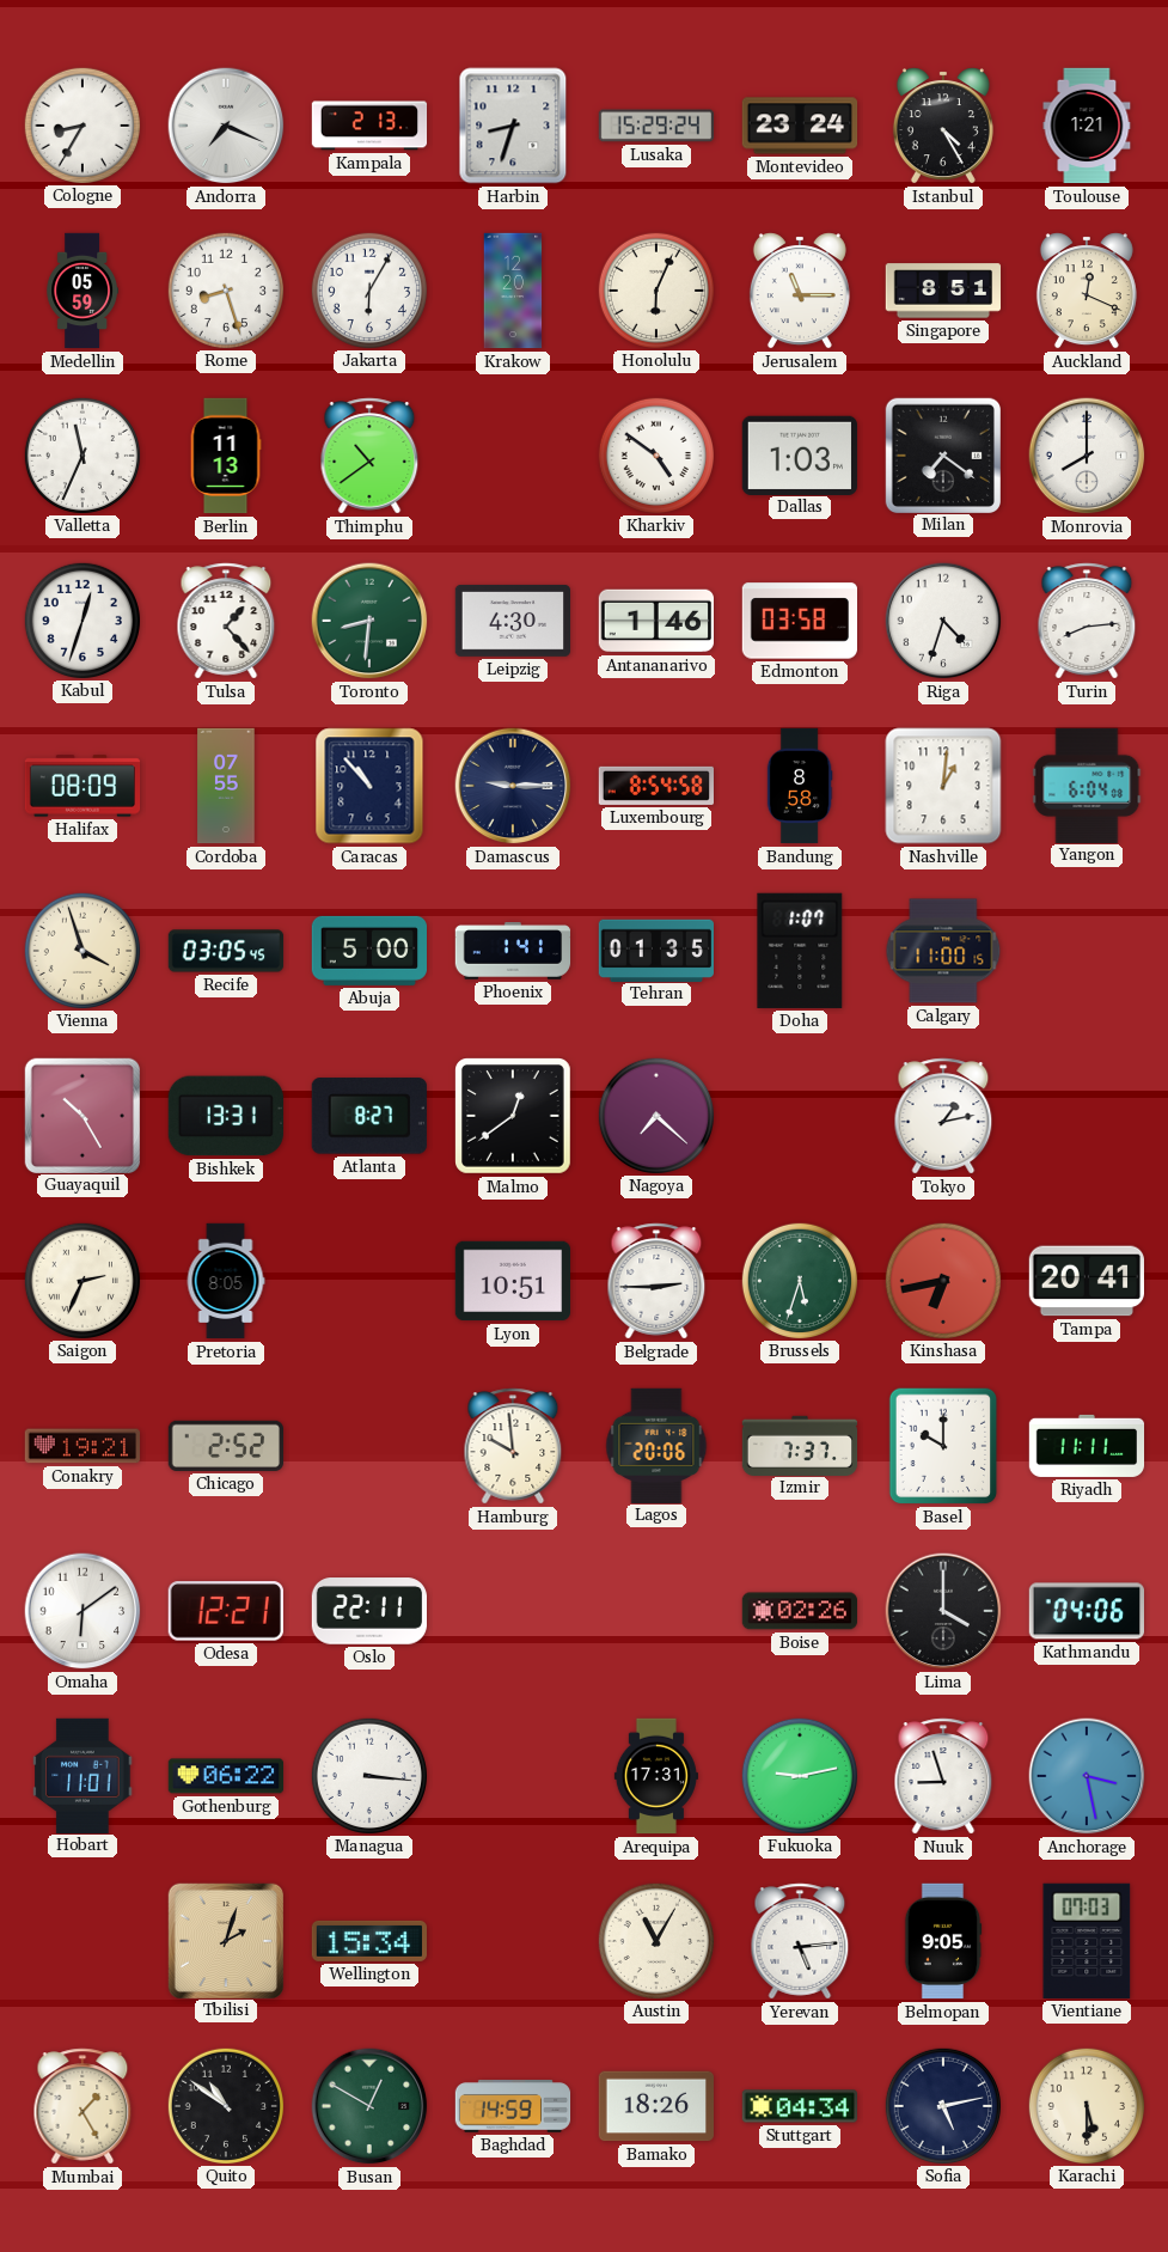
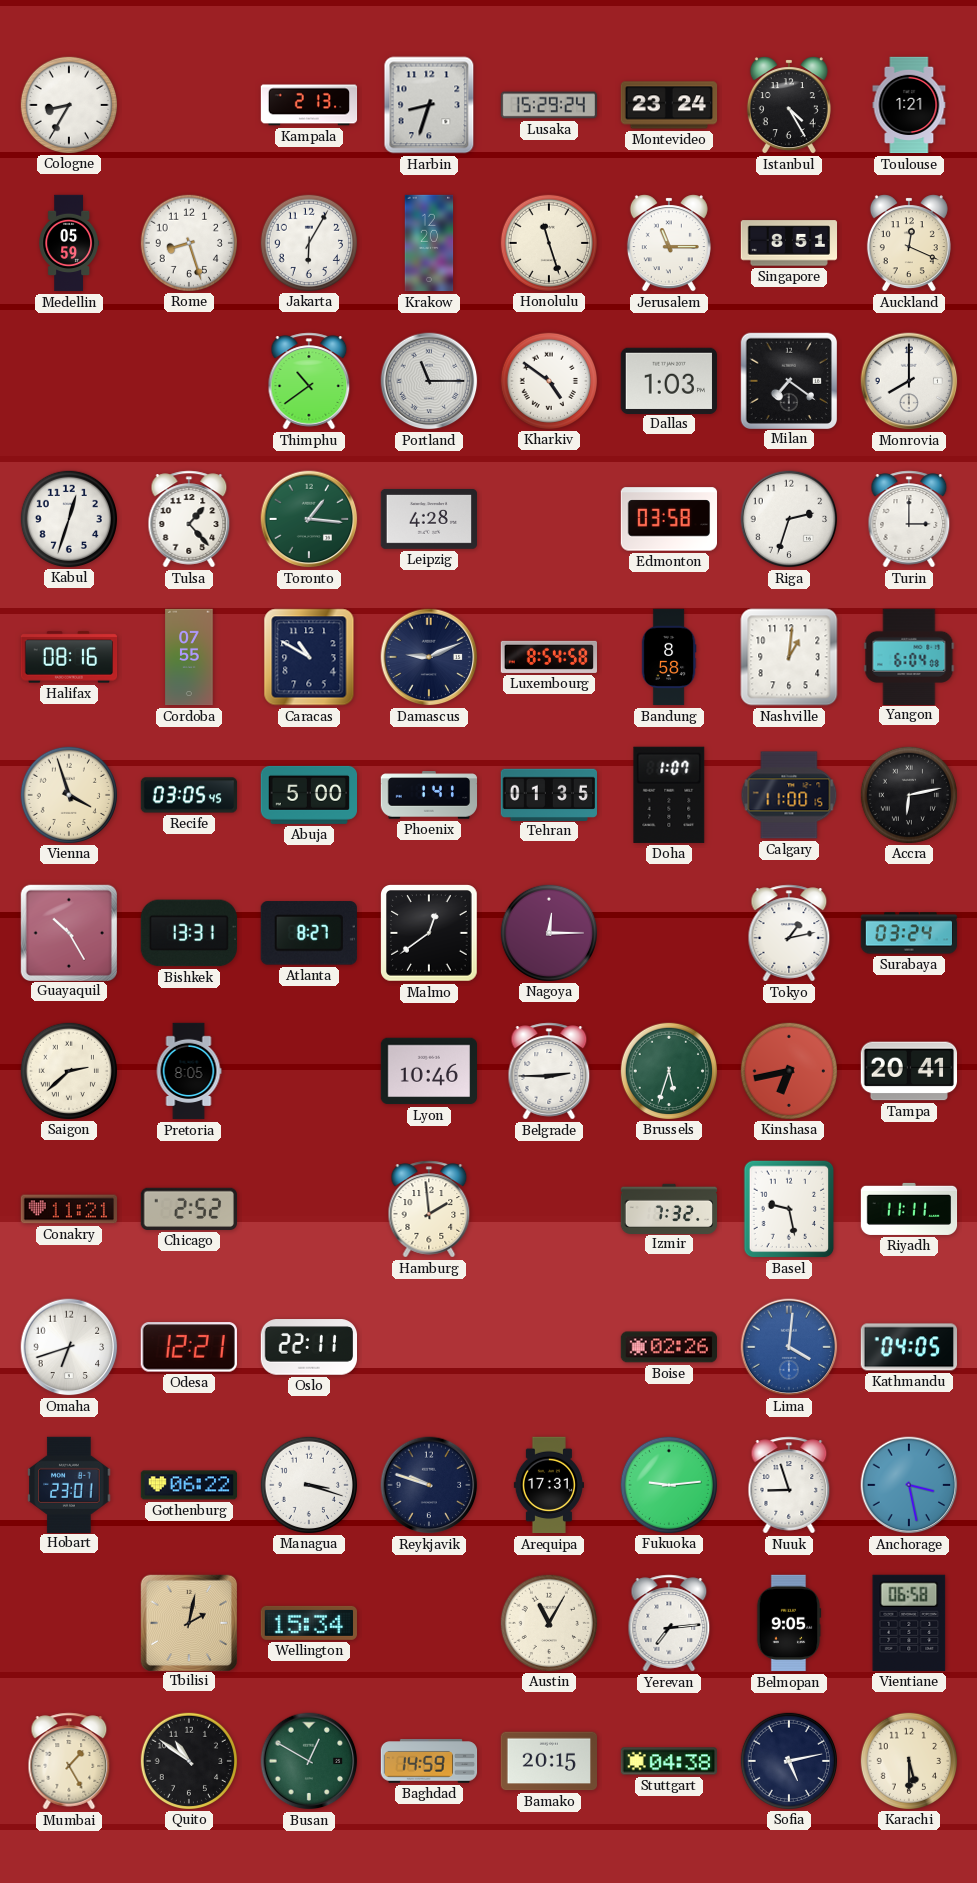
Andorra: 7:19 -> none (226, 126)
Honolulu: 6:04 -> 11:27 (548, 242)
Valletta: 11:34 -> none (81, 454)
Berlin: 11:13 -> none (226, 456)
Portland: none -> 11:15 (429, 381)
Toronto: 8:31 -> 1:16 (309, 519)
Leipzig: 4:30 -> 4:28 (428, 519)
Antananarivo: 1:46 -> none (655, 621)
Riga: 4:33 -> 2:33 (789, 519)
Turin: 8:14 -> 3:00 (909, 519)
Halifax: 08:09 -> 08:16 (69, 657)
Caracas: 10:53 -> 10:50 (309, 657)
Damascus: 9:15 -> 9:11 (429, 657)
Accra: none -> 6:13 (908, 794)
Nagoya: 7:22 -> 12:15 (548, 932)
Surabaya: none -> 03:24 (909, 933)
Saigon: 2:34 -> 2:38 (68, 1070)
Lyon: 10:51 -> 10:46 (428, 1071)
Conakry: 19:21 -> 11:21 (69, 1209)
Hamburg: 9:59 -> 1:59 (429, 1209)
Lagos: 20:06 -> none (656, 1445)
Izmir: 7:37 -> 7:32 (669, 1208)
Basel: 10:00 -> 9:28 (789, 1209)
Omaha: 6:09 -> 6:42 (69, 1347)
Lima: 4:00 -> 4:01 (789, 1347)
Lima dial: black -> blue (789, 1347)
Kathmandu: 04:06 -> 04:05 (908, 1347)
Hobart: 11:01 -> 23:01 (69, 1484)
Managua: 3:16 -> 3:18 (308, 1484)
Reykjavik: none -> 9:48 (429, 1485)
Fukuoka: 9:13 -> 9:14 (668, 1484)
Tbilisi: 2:03 -> 2:02 (188, 1622)
Yerevan: 5:14 -> 7:14 (669, 1623)
Vientiane: 07:03 -> 06:58 (909, 1623)
Bamako: 18:26 -> 20:15 (548, 1761)
Stuttgart: 04:34 -> 04:38 (668, 1761)
